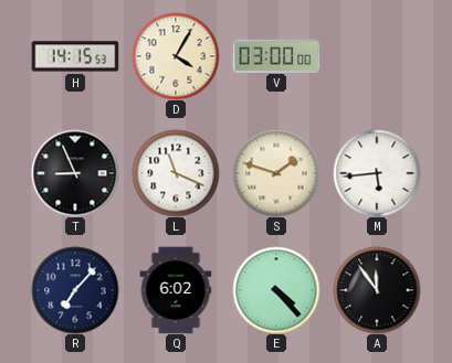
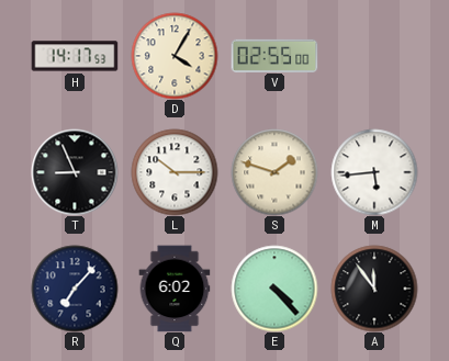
H: 14:15 -> 14:17 (75, 56)
V: 03:00 -> 02:55 (274, 55)
L: 11:19 -> 10:15 (175, 172)
